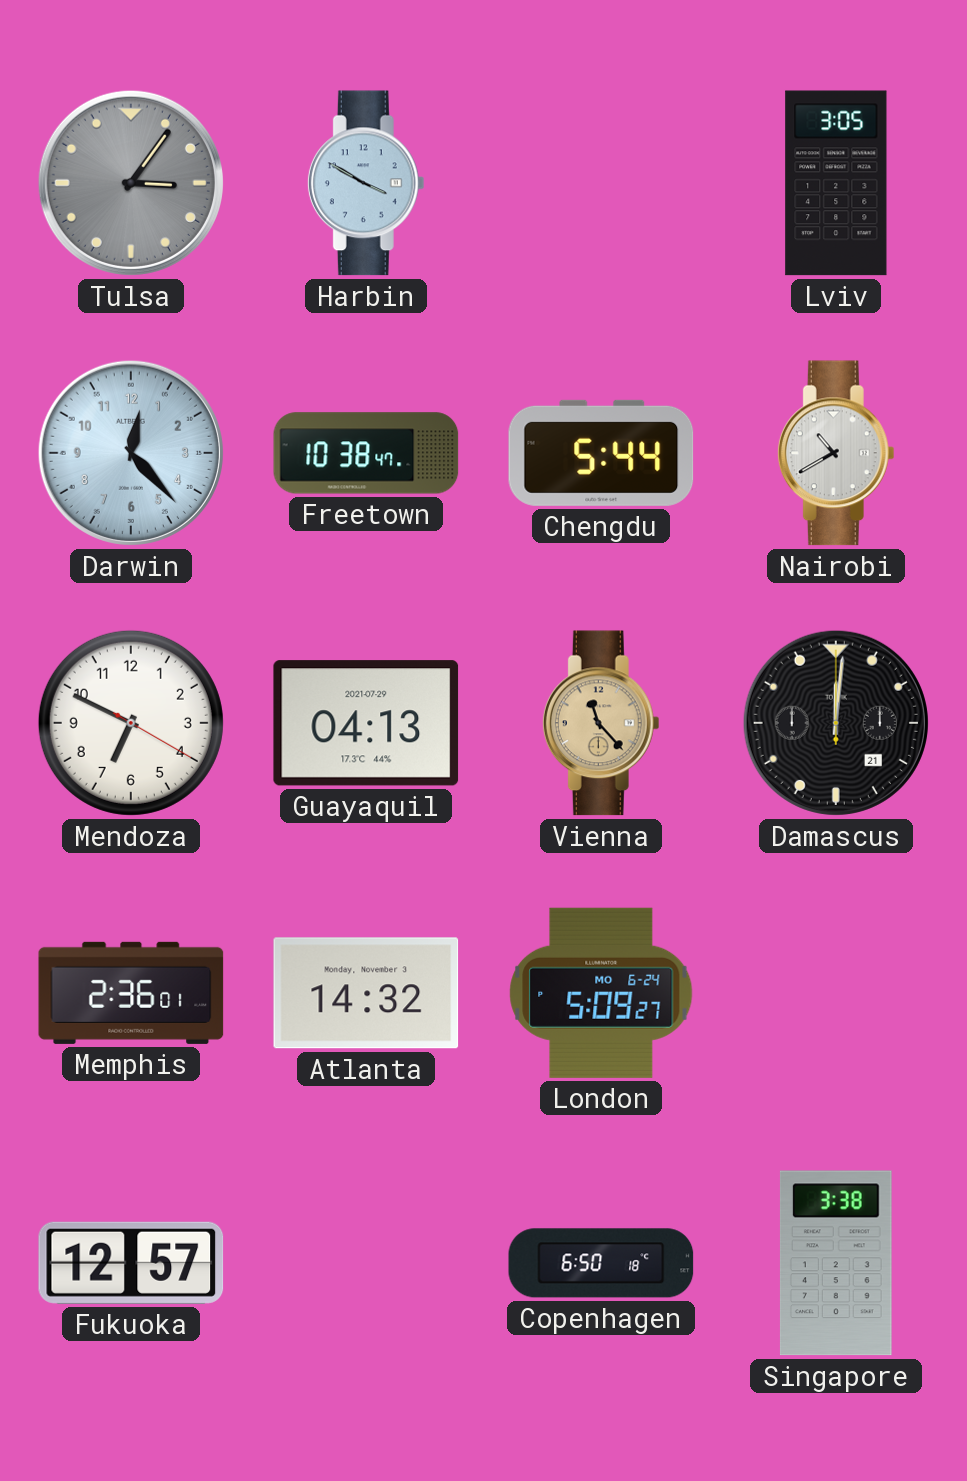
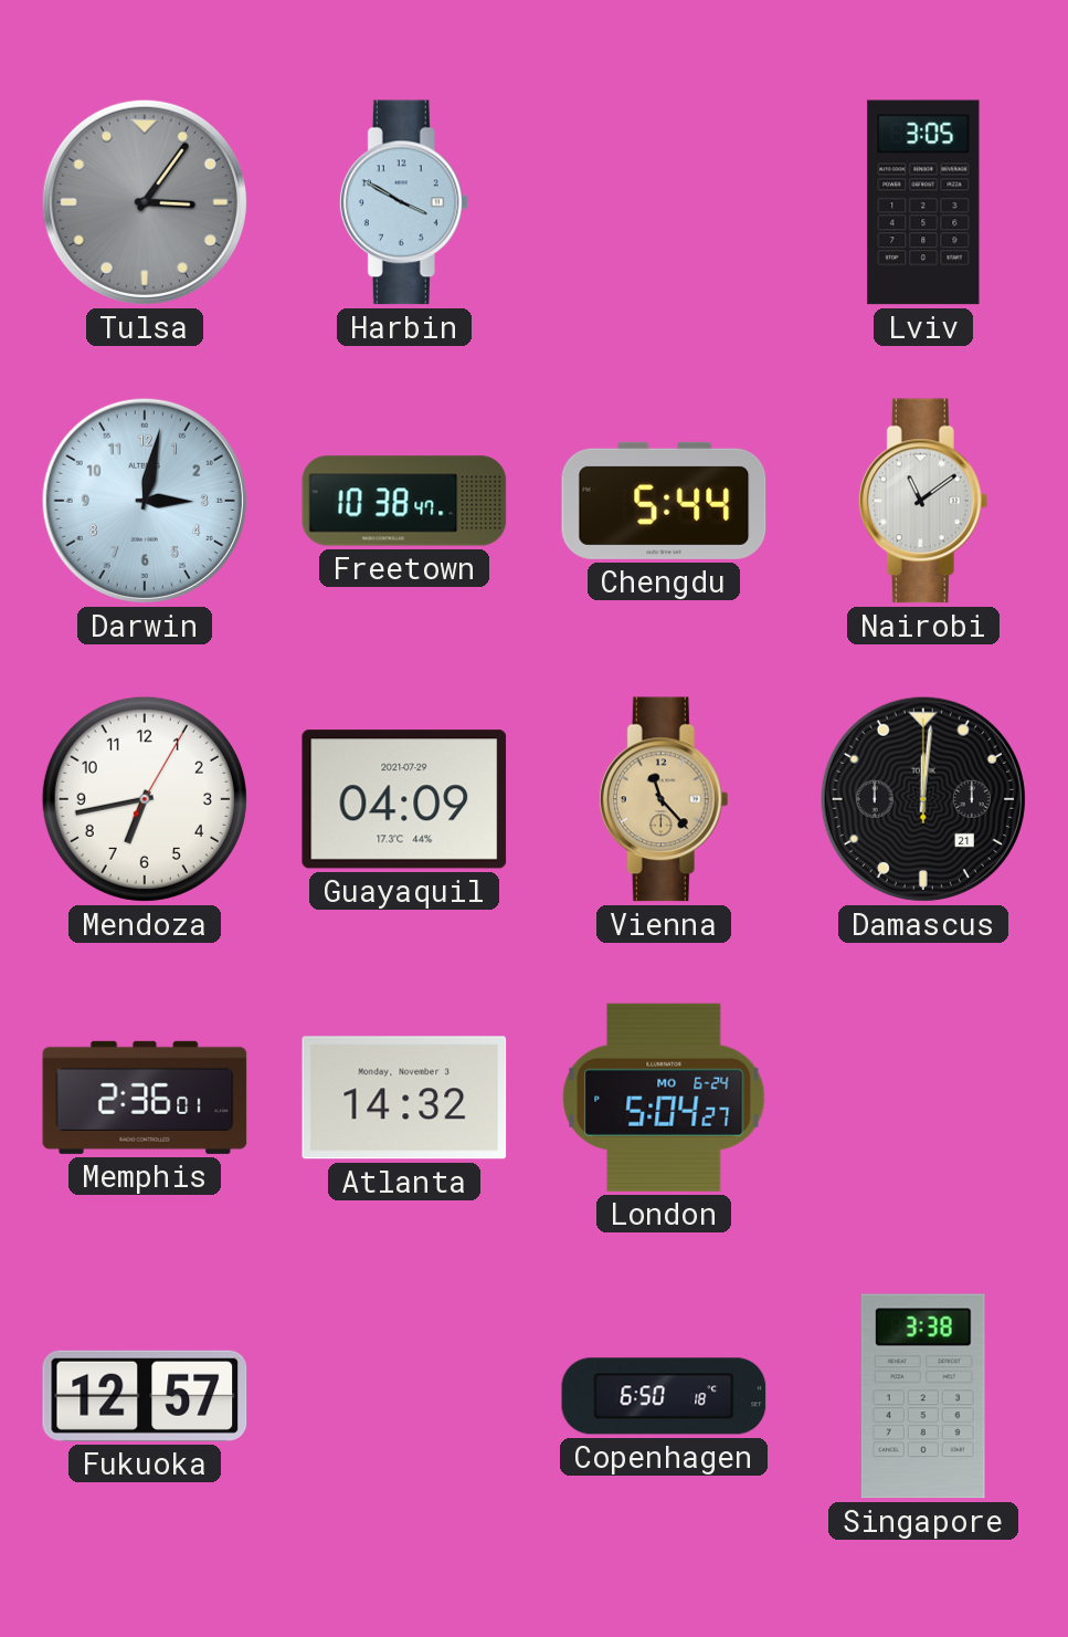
Darwin: 12:23 -> 3:02 (145, 501)
Nairobi: 10:40 -> 11:09 (923, 501)
Mendoza: 6:49 -> 6:43 (145, 799)
Guayaquil: 04:13 -> 04:09 (404, 799)
London: 5:09 -> 5:04 (664, 1098)
